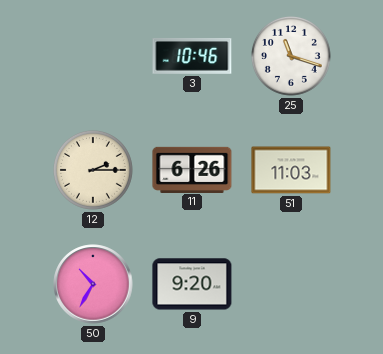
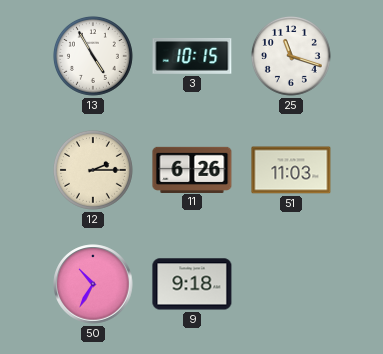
13: none -> 4:55 (93, 56)
3: 10:46 -> 10:15 (192, 57)
9: 9:20 -> 9:18 (192, 284)
